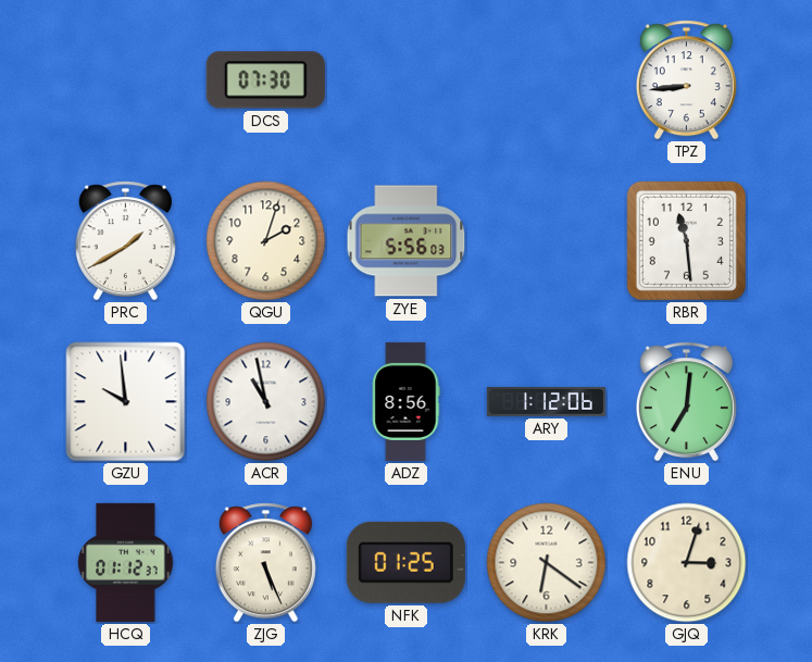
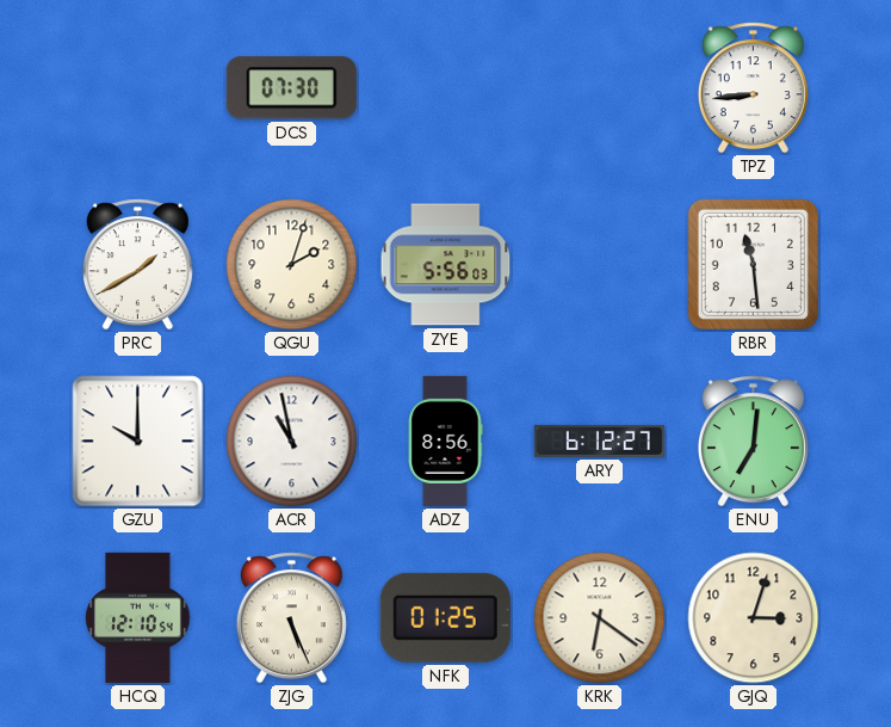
GZU: 9:59 -> 10:00 (138, 442)
ARY: 1:12 -> 6:12 (599, 440)
HCQ: 01:12 -> 12:10 (138, 617)
